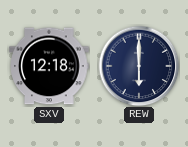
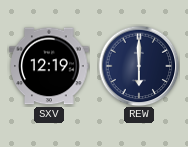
SXV: 12:18 -> 12:19 (49, 66)
